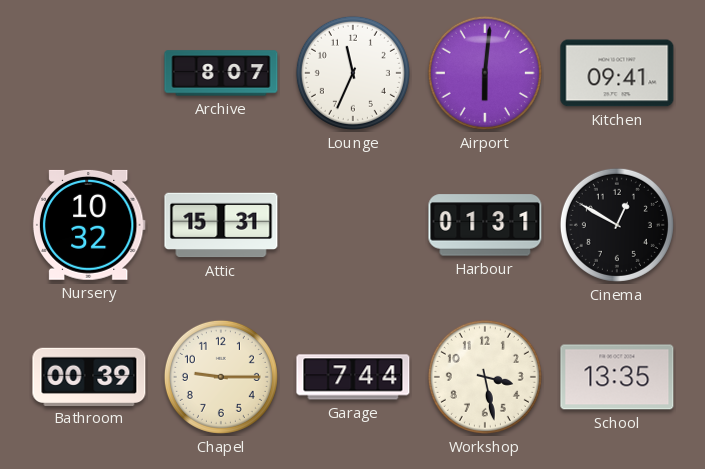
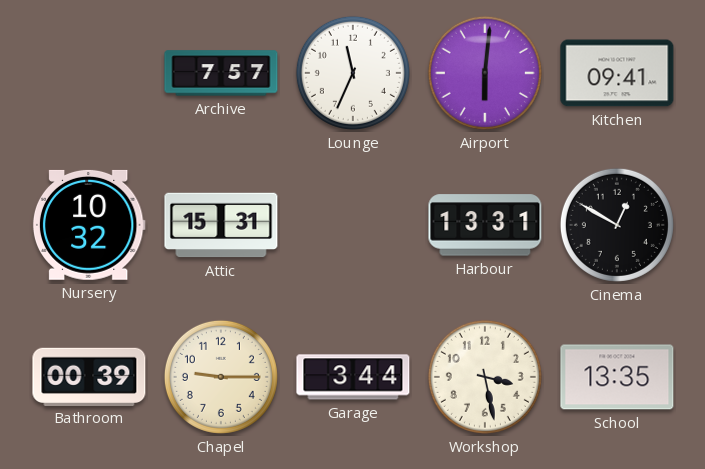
Archive: 8:07 -> 7:57 (221, 73)
Harbour: 01:31 -> 13:31 (485, 225)
Garage: 7:44 -> 3:44 (353, 377)
